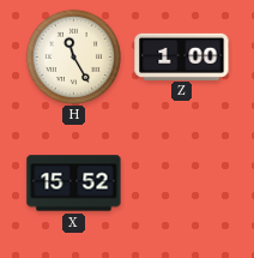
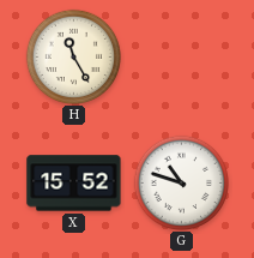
Z: 1:00 -> none (182, 56)
G: none -> 10:48 (181, 182)
